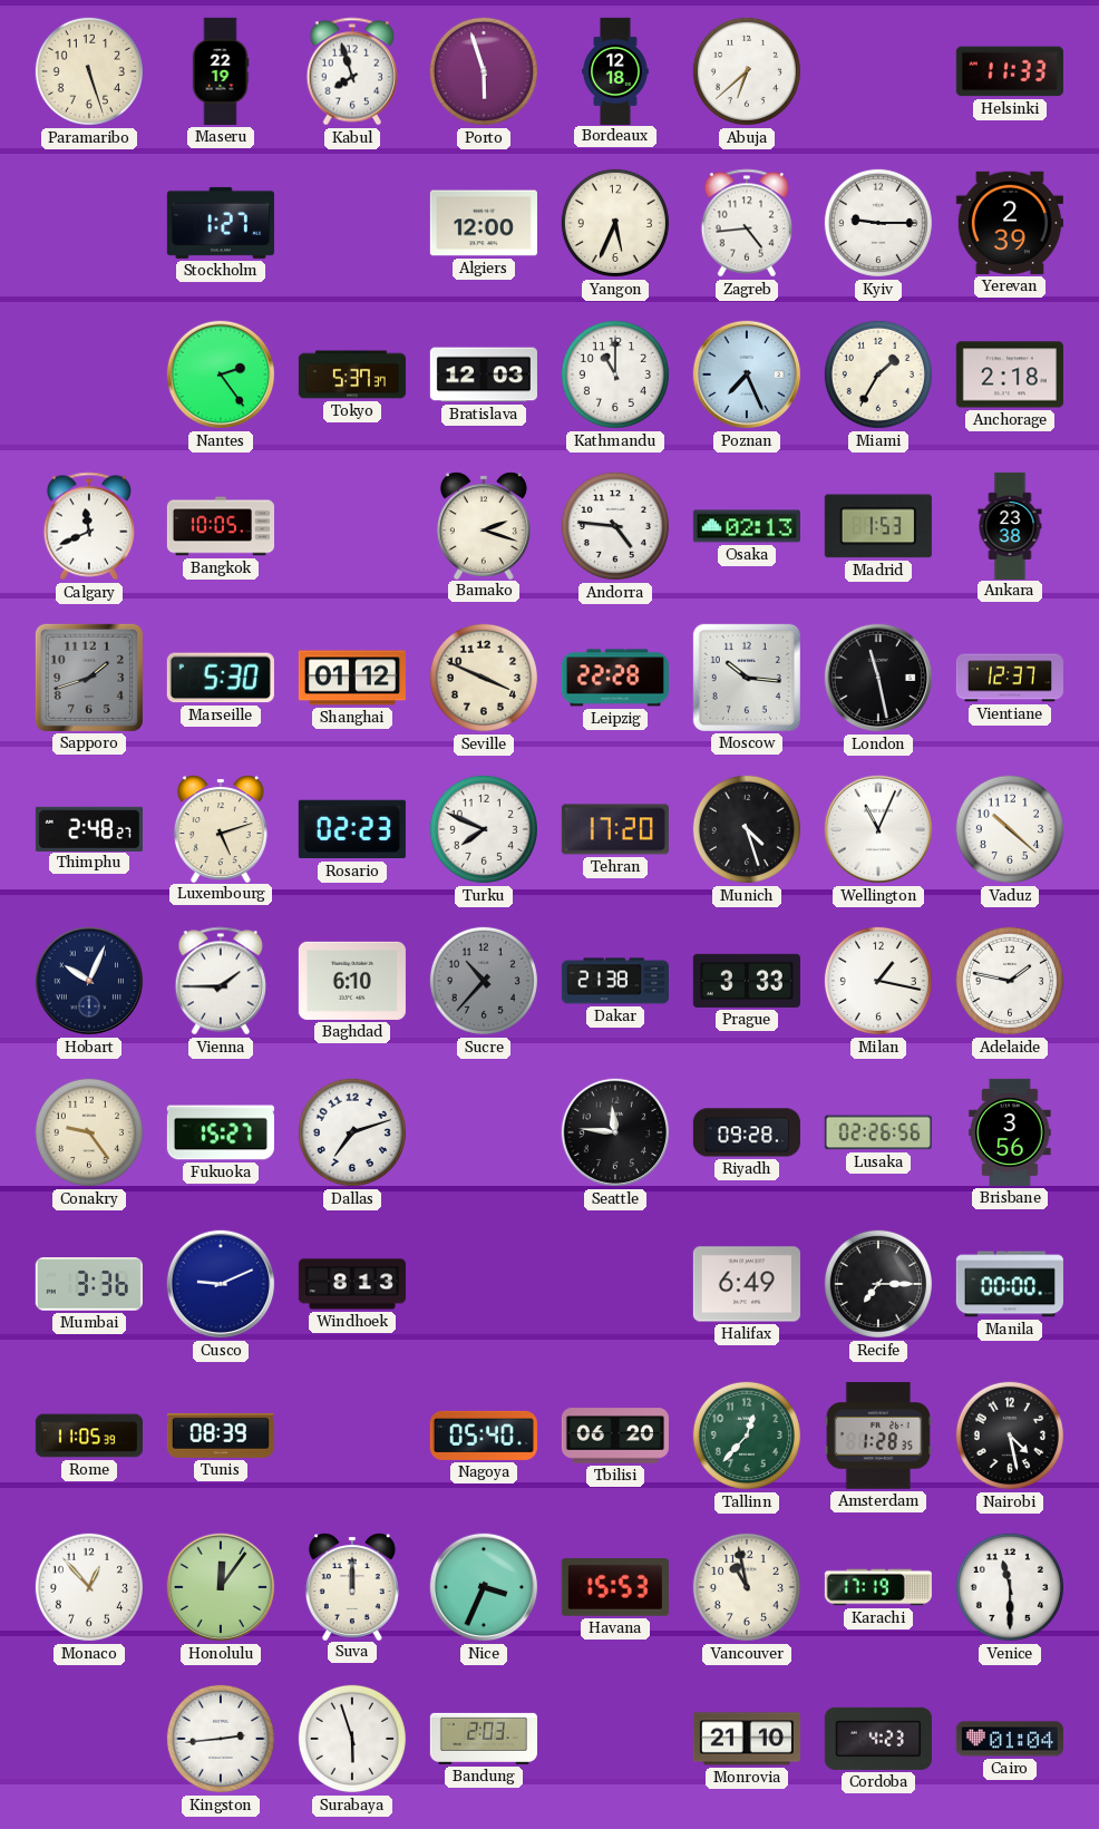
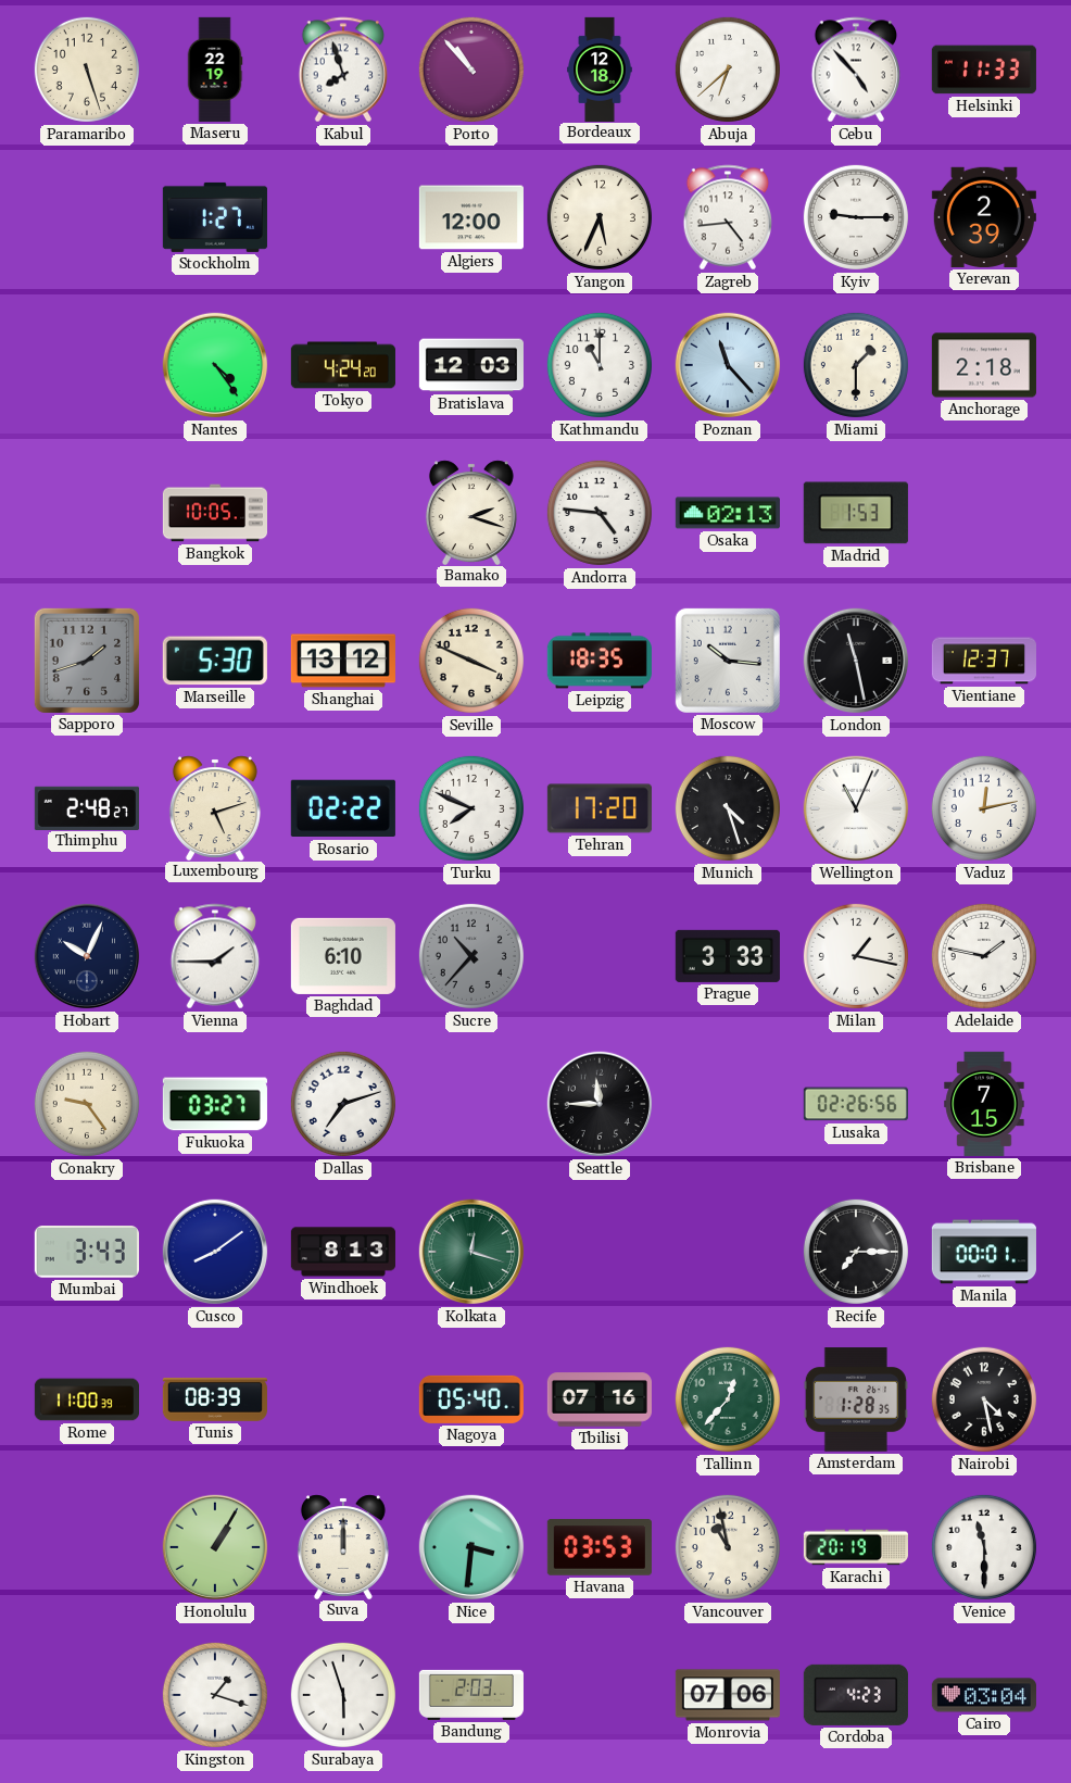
Porto: 5:57 -> 10:53 (471, 70)
Cebu: none -> 4:53 (856, 70)
Nantes: 2:24 -> 4:24 (215, 365)
Tokyo: 5:37 -> 4:24 (343, 365)
Poznan: 7:26 -> 11:23 (728, 365)
Miami: 1:35 -> 1:30 (856, 365)
Calgary: 11:41 -> none (89, 526)
Ankara: 23:38 -> none (1010, 525)
Shanghai: 01:12 -> 13:12 (343, 661)
Leipzig: 22:28 -> 18:35 (600, 661)
Rosario: 02:23 -> 02:22 (343, 808)
Vaduz: 10:22 -> 12:13 (984, 808)
Dakar: 21:38 -> none (615, 981)
Fukuoka: 15:27 -> 03:27 (215, 1104)
Seattle: 11:46 -> 11:45 (600, 1104)
Riyadh: 09:28 -> none (747, 1132)
Brisbane: 3:56 -> 7:15 (984, 1104)
Mumbai: 3:36 -> 3:43 (87, 1252)
Cusco: 9:11 -> 8:09 (215, 1252)
Kolkata: none -> 12:18 (471, 1252)
Halifax: 6:49 -> none (747, 1284)
Manila: 00:00 -> 00:01 (984, 1252)
Rome: 11:05 -> 11:00 (86, 1399)
Tbilisi: 06:20 -> 07:16 (600, 1399)
Monaco: 12:53 -> none (89, 1587)
Honolulu: 12:06 -> 1:05 (215, 1547)
Nice: 3:34 -> 3:31 (471, 1547)
Havana: 15:53 -> 03:53 (600, 1547)
Karachi: 17:19 -> 20:19 (856, 1547)
Kingston: 2:44 -> 1:18 (215, 1695)
Monrovia: 21:10 -> 07:06 (728, 1695)
Cairo: 01:04 -> 03:04 (984, 1695)
